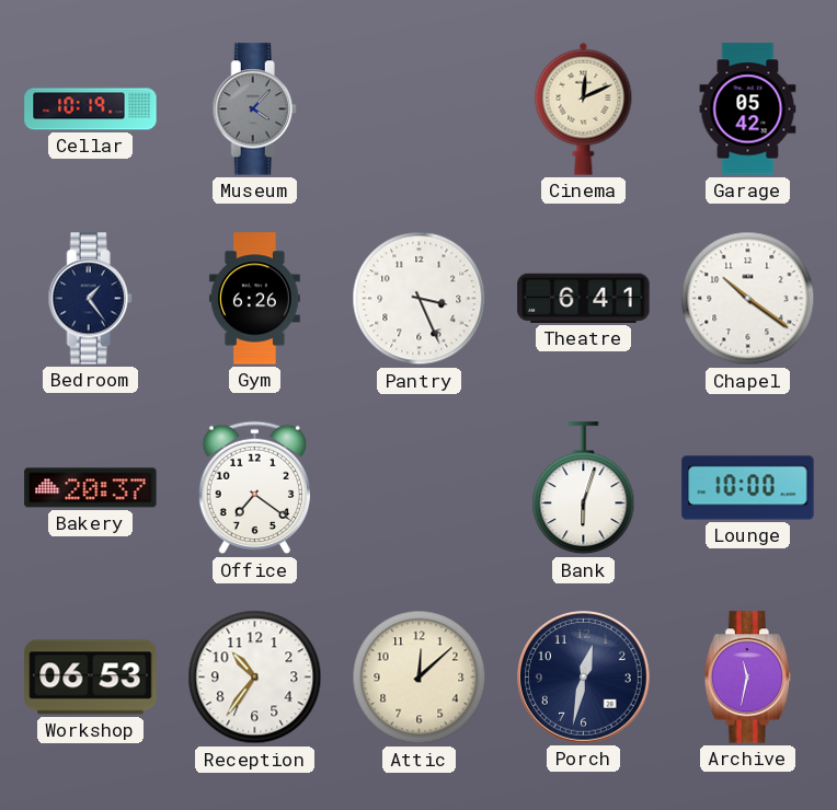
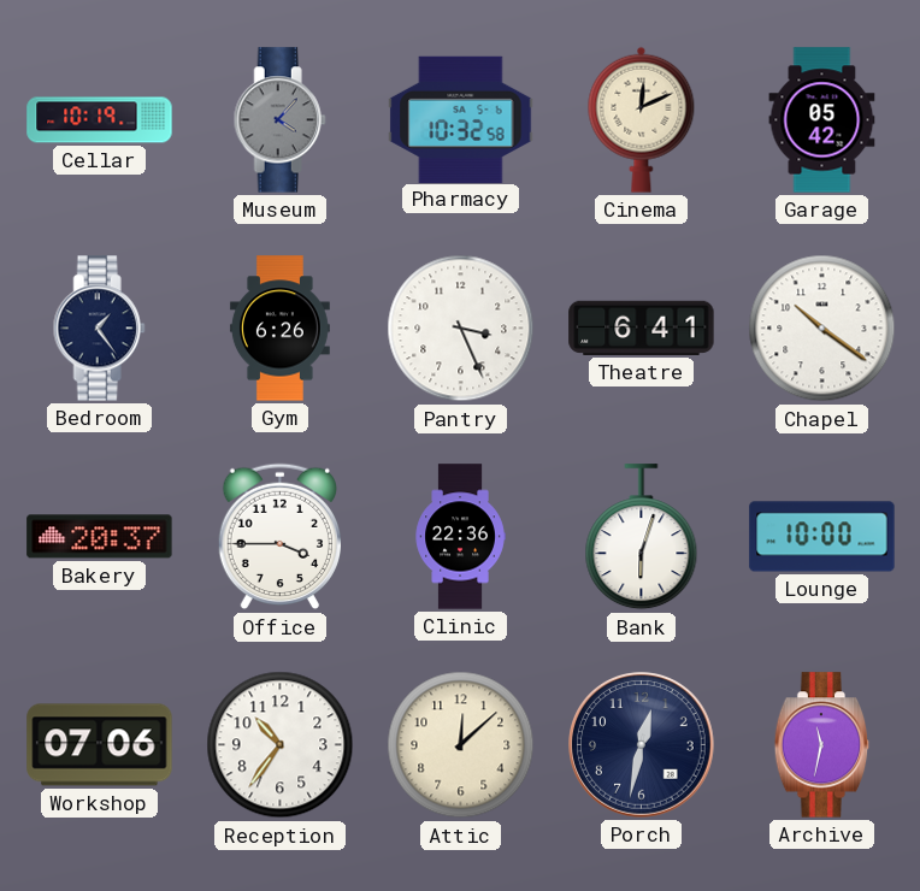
Pharmacy: none -> 10:32 (461, 119)
Office: 7:21 -> 3:45 (279, 537)
Clinic: none -> 22:36 (460, 537)
Workshop: 06:53 -> 07:06 (100, 745)
